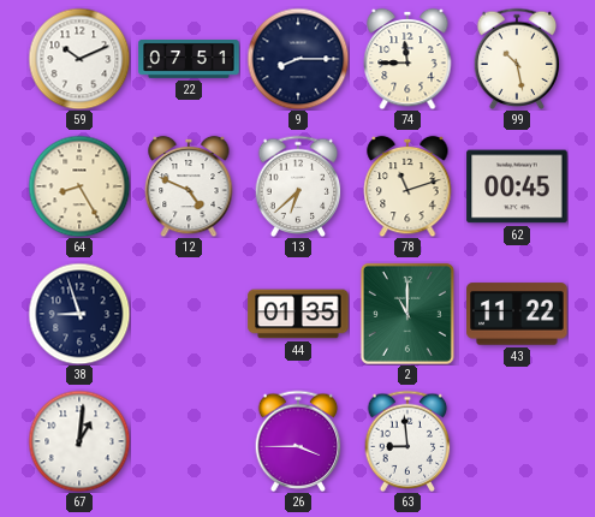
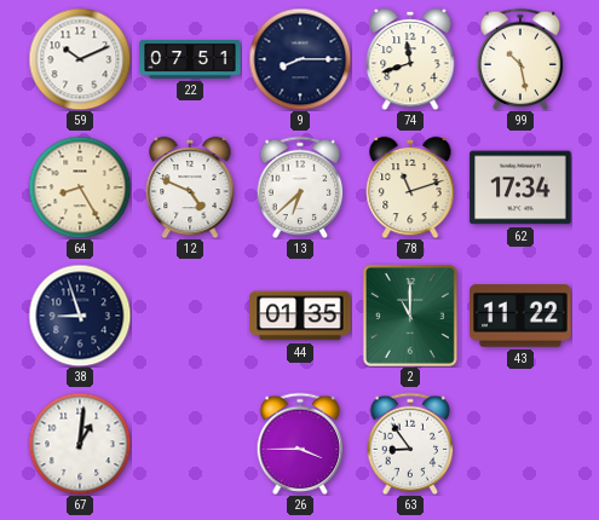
74: 11:45 -> 11:42 (410, 59)
62: 00:45 -> 17:34 (520, 187)
63: 8:59 -> 8:54 (410, 444)
